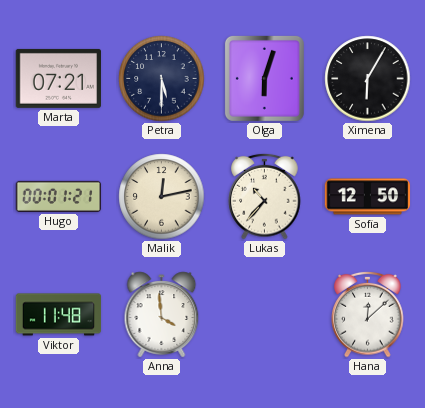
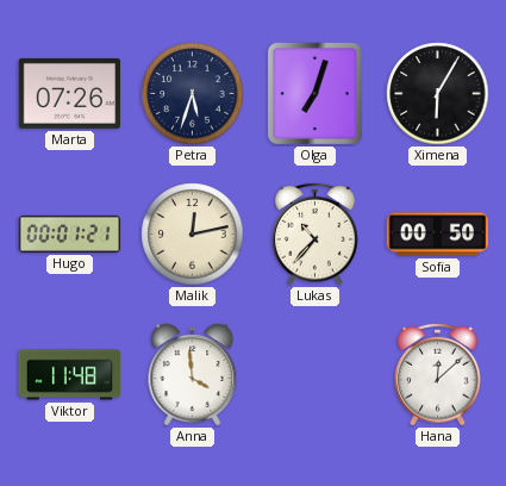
Marta: 07:21 -> 07:26 (69, 93)
Petra: 5:30 -> 5:33 (193, 94)
Olga: 6:03 -> 7:03 (314, 93)
Sofia: 12:50 -> 00:50 (438, 235)
